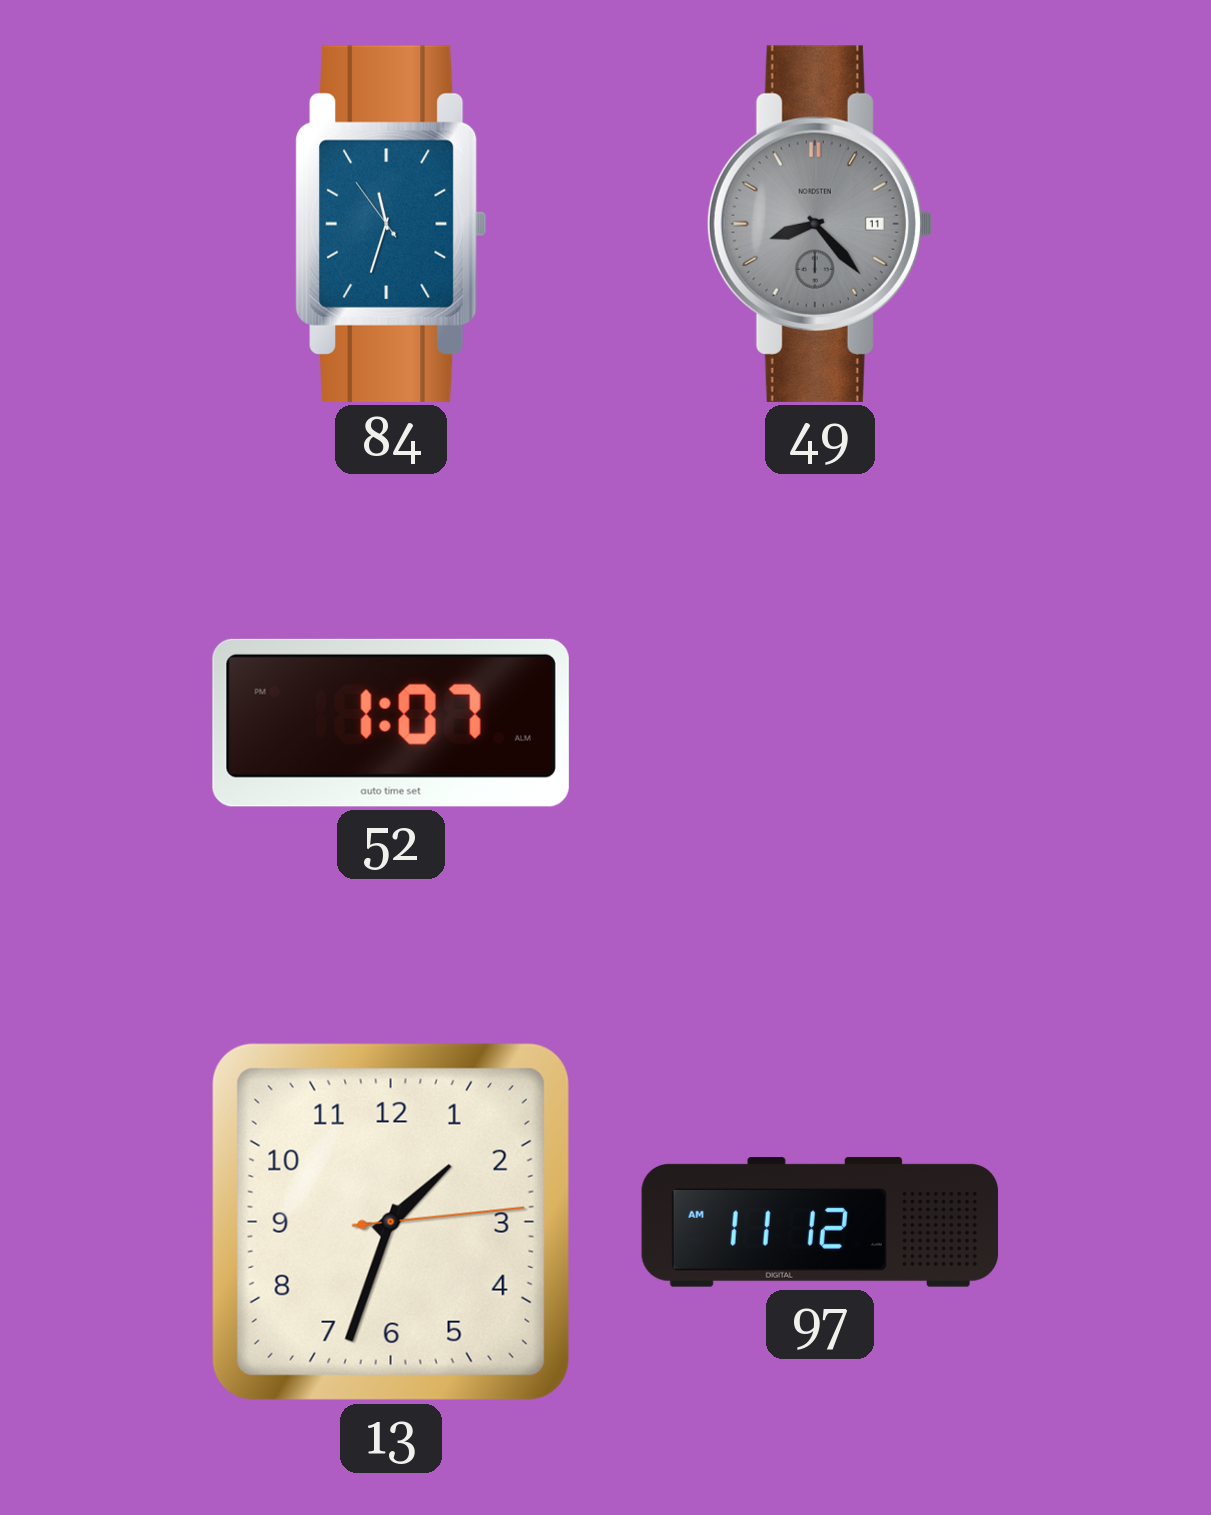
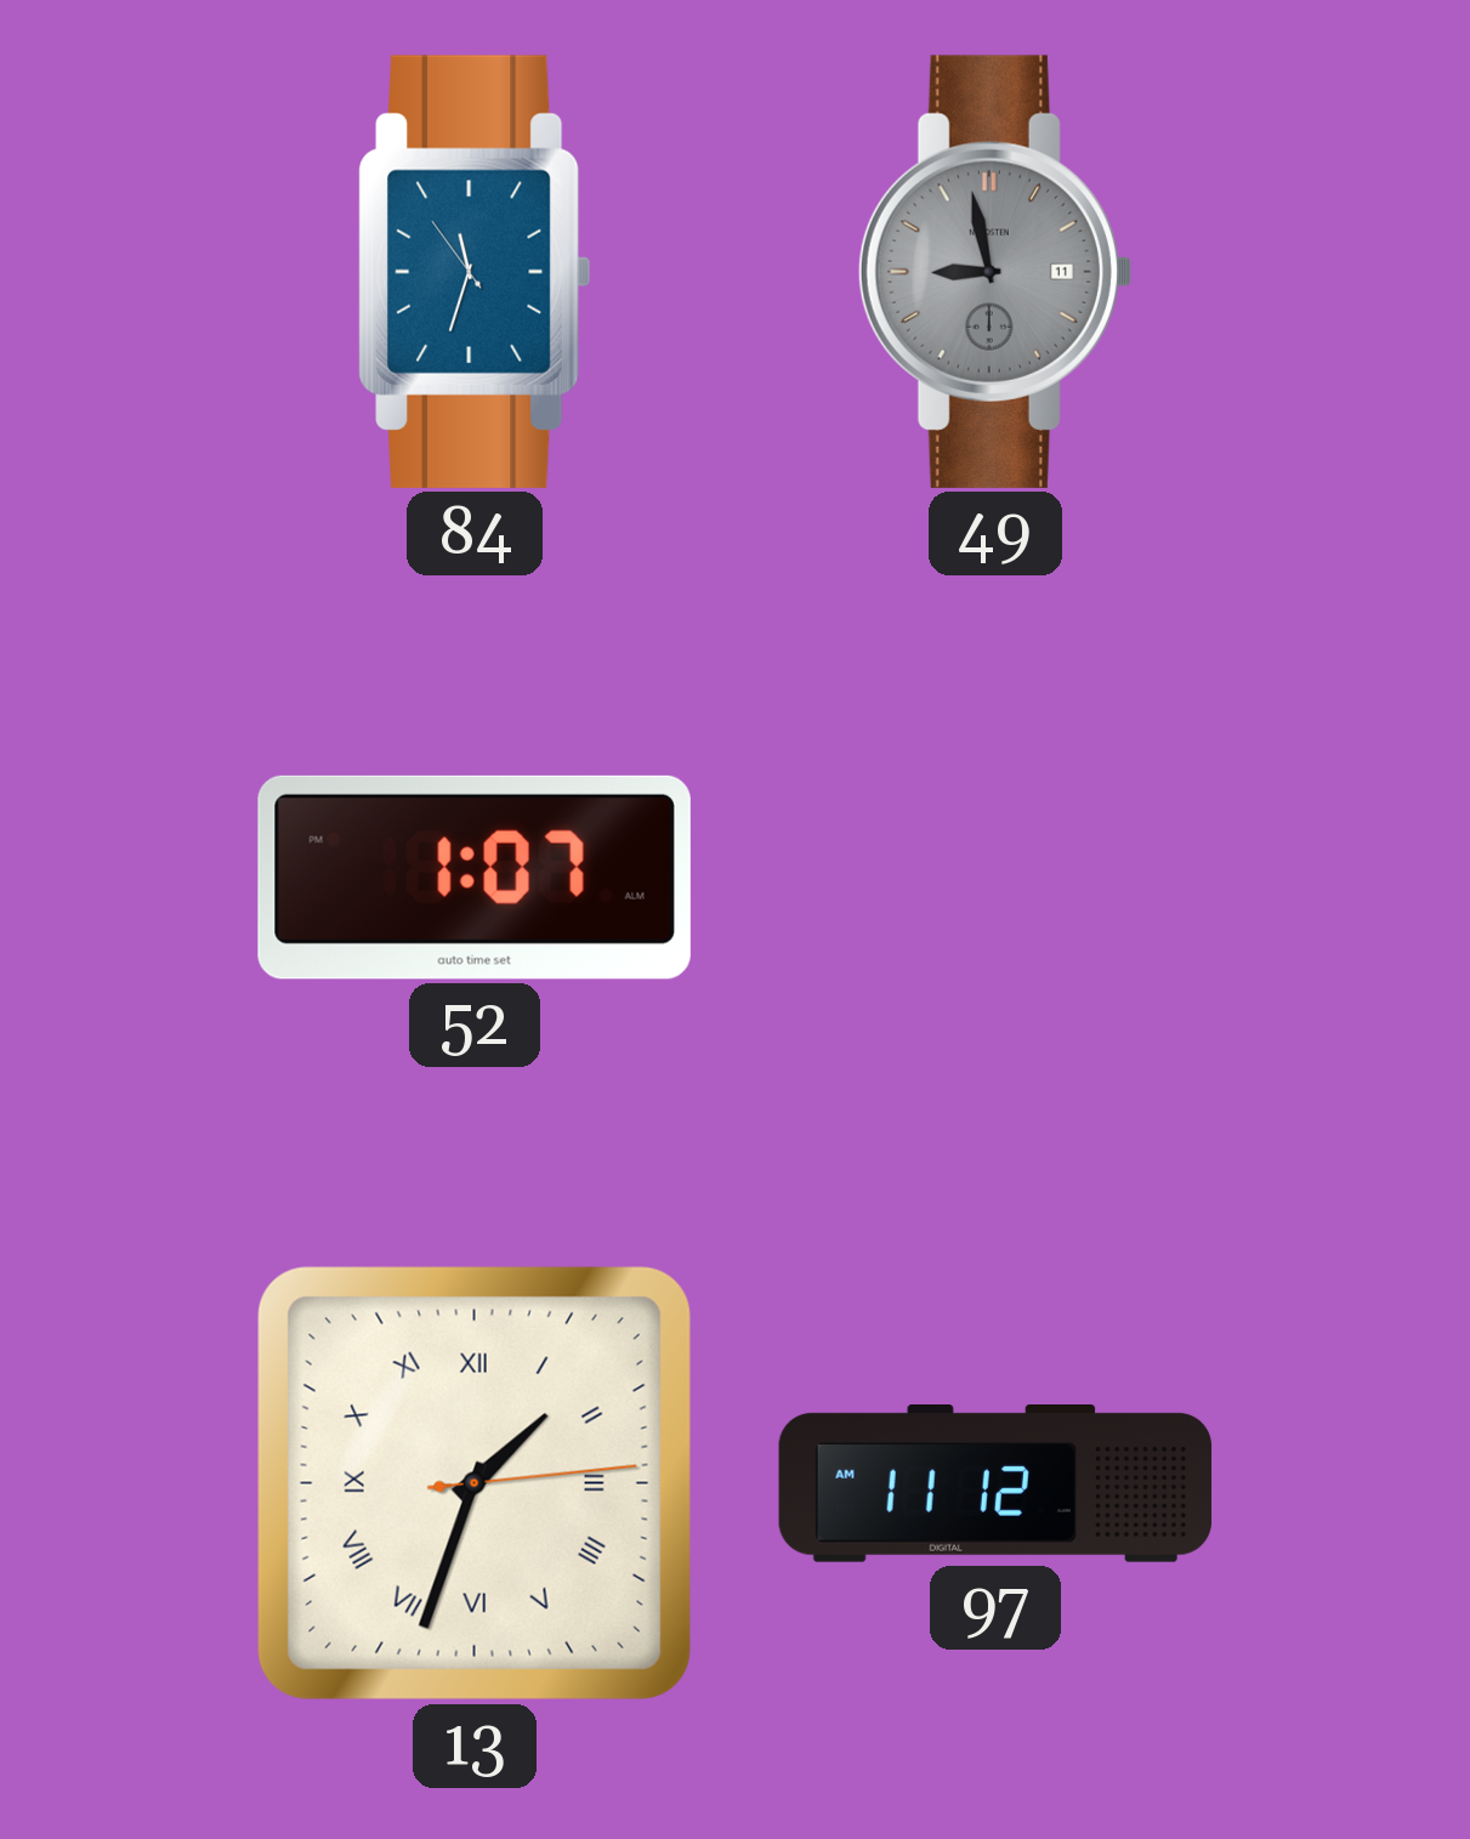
49: 8:23 -> 8:58 (994, 272)
13 numerals: Arabic -> Roman (475, 1483)
